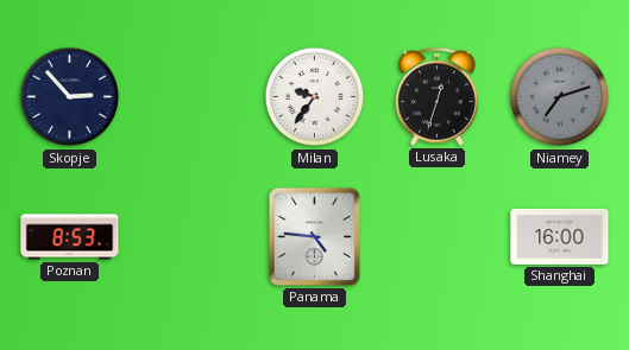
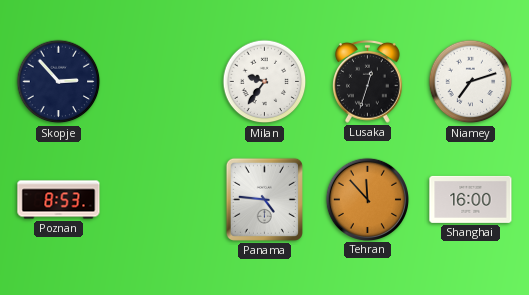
Niamey dial: grey -> white (471, 82)
Tehran: none -> 11:53 (367, 199)
